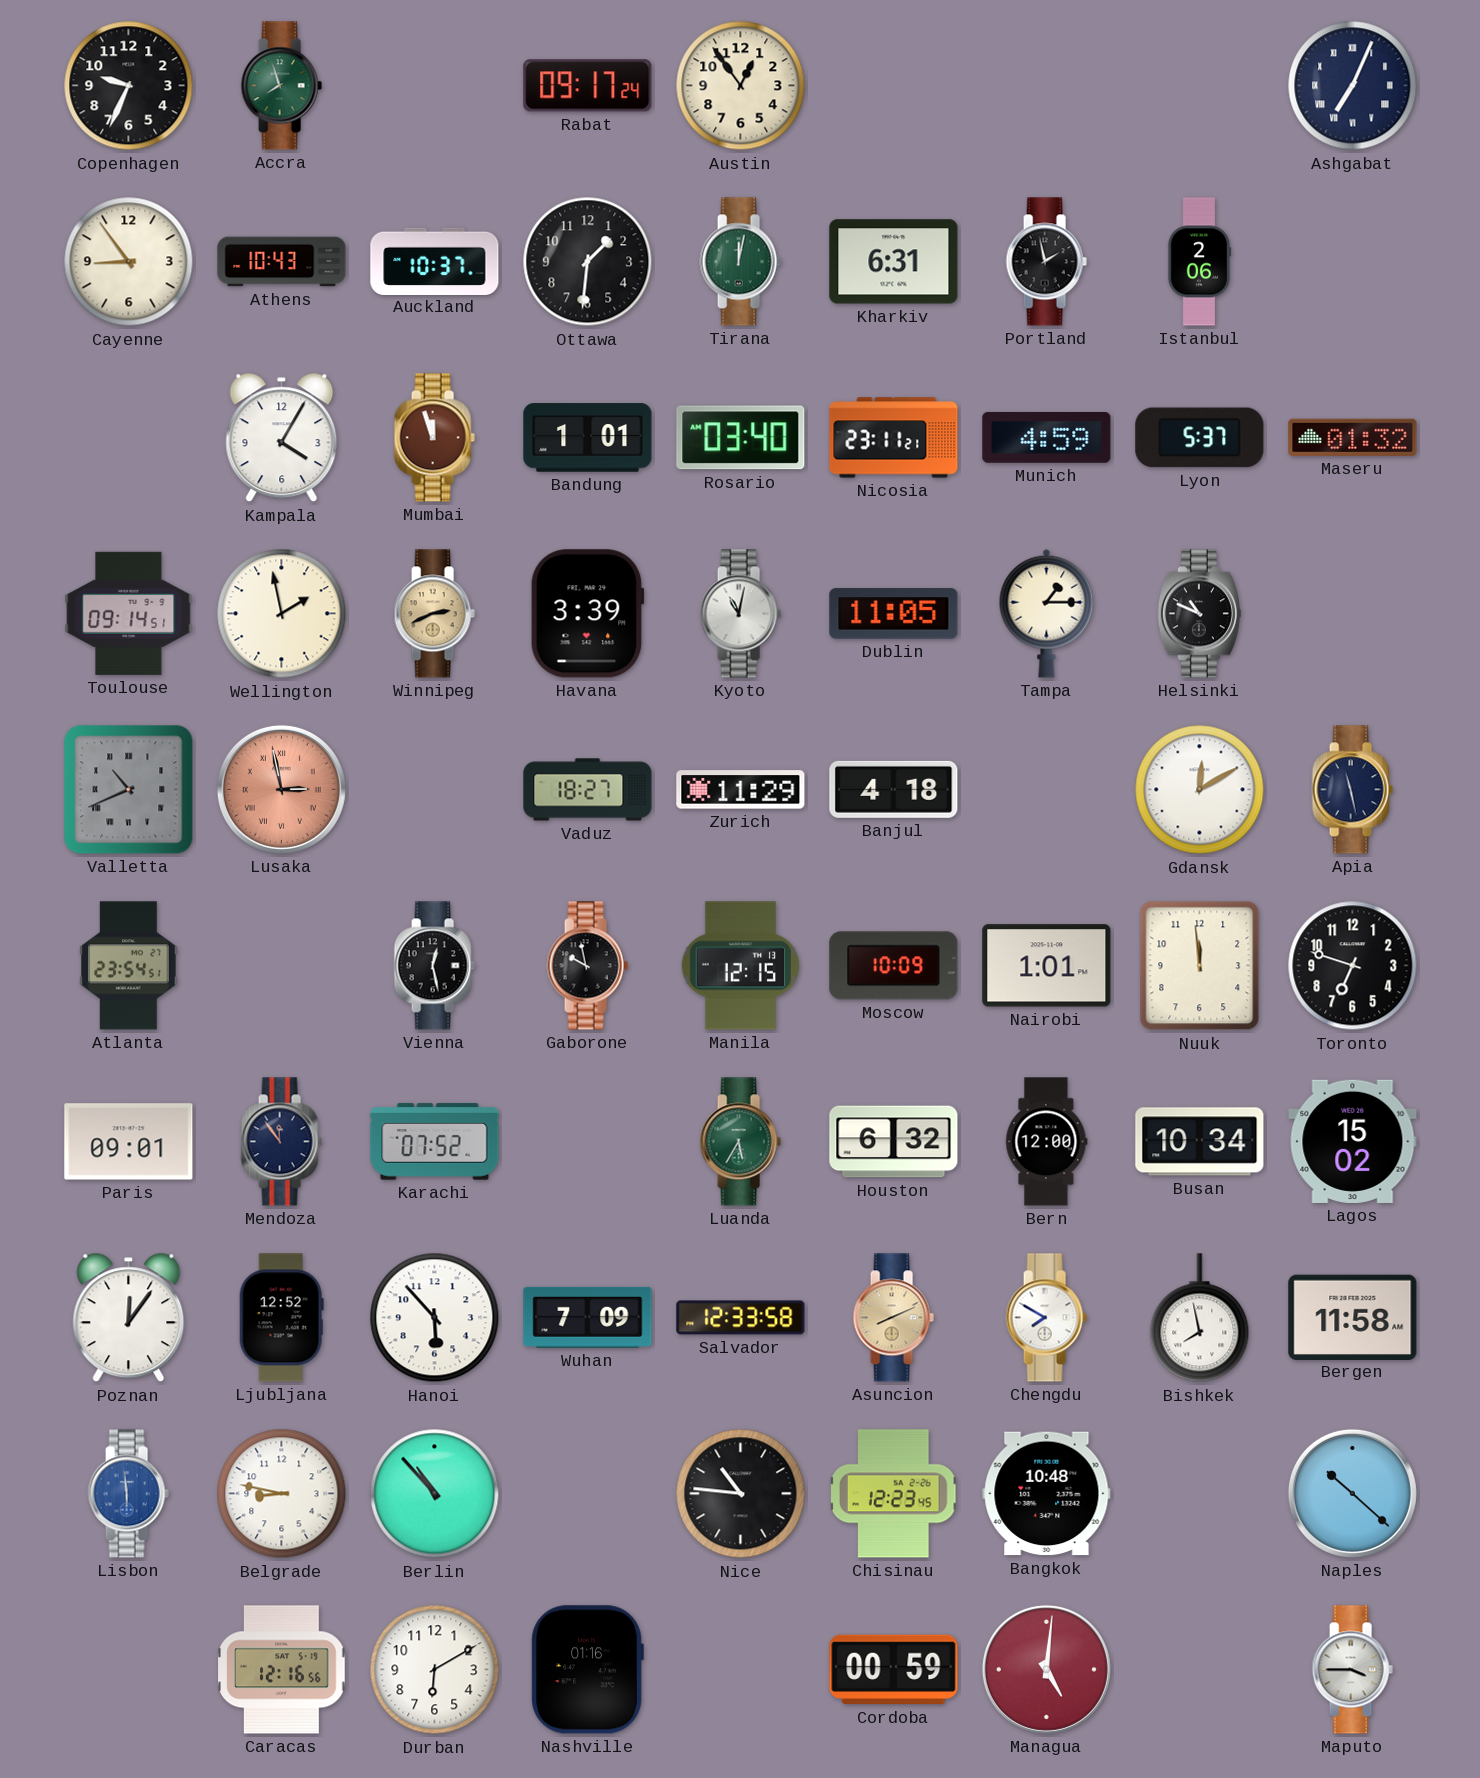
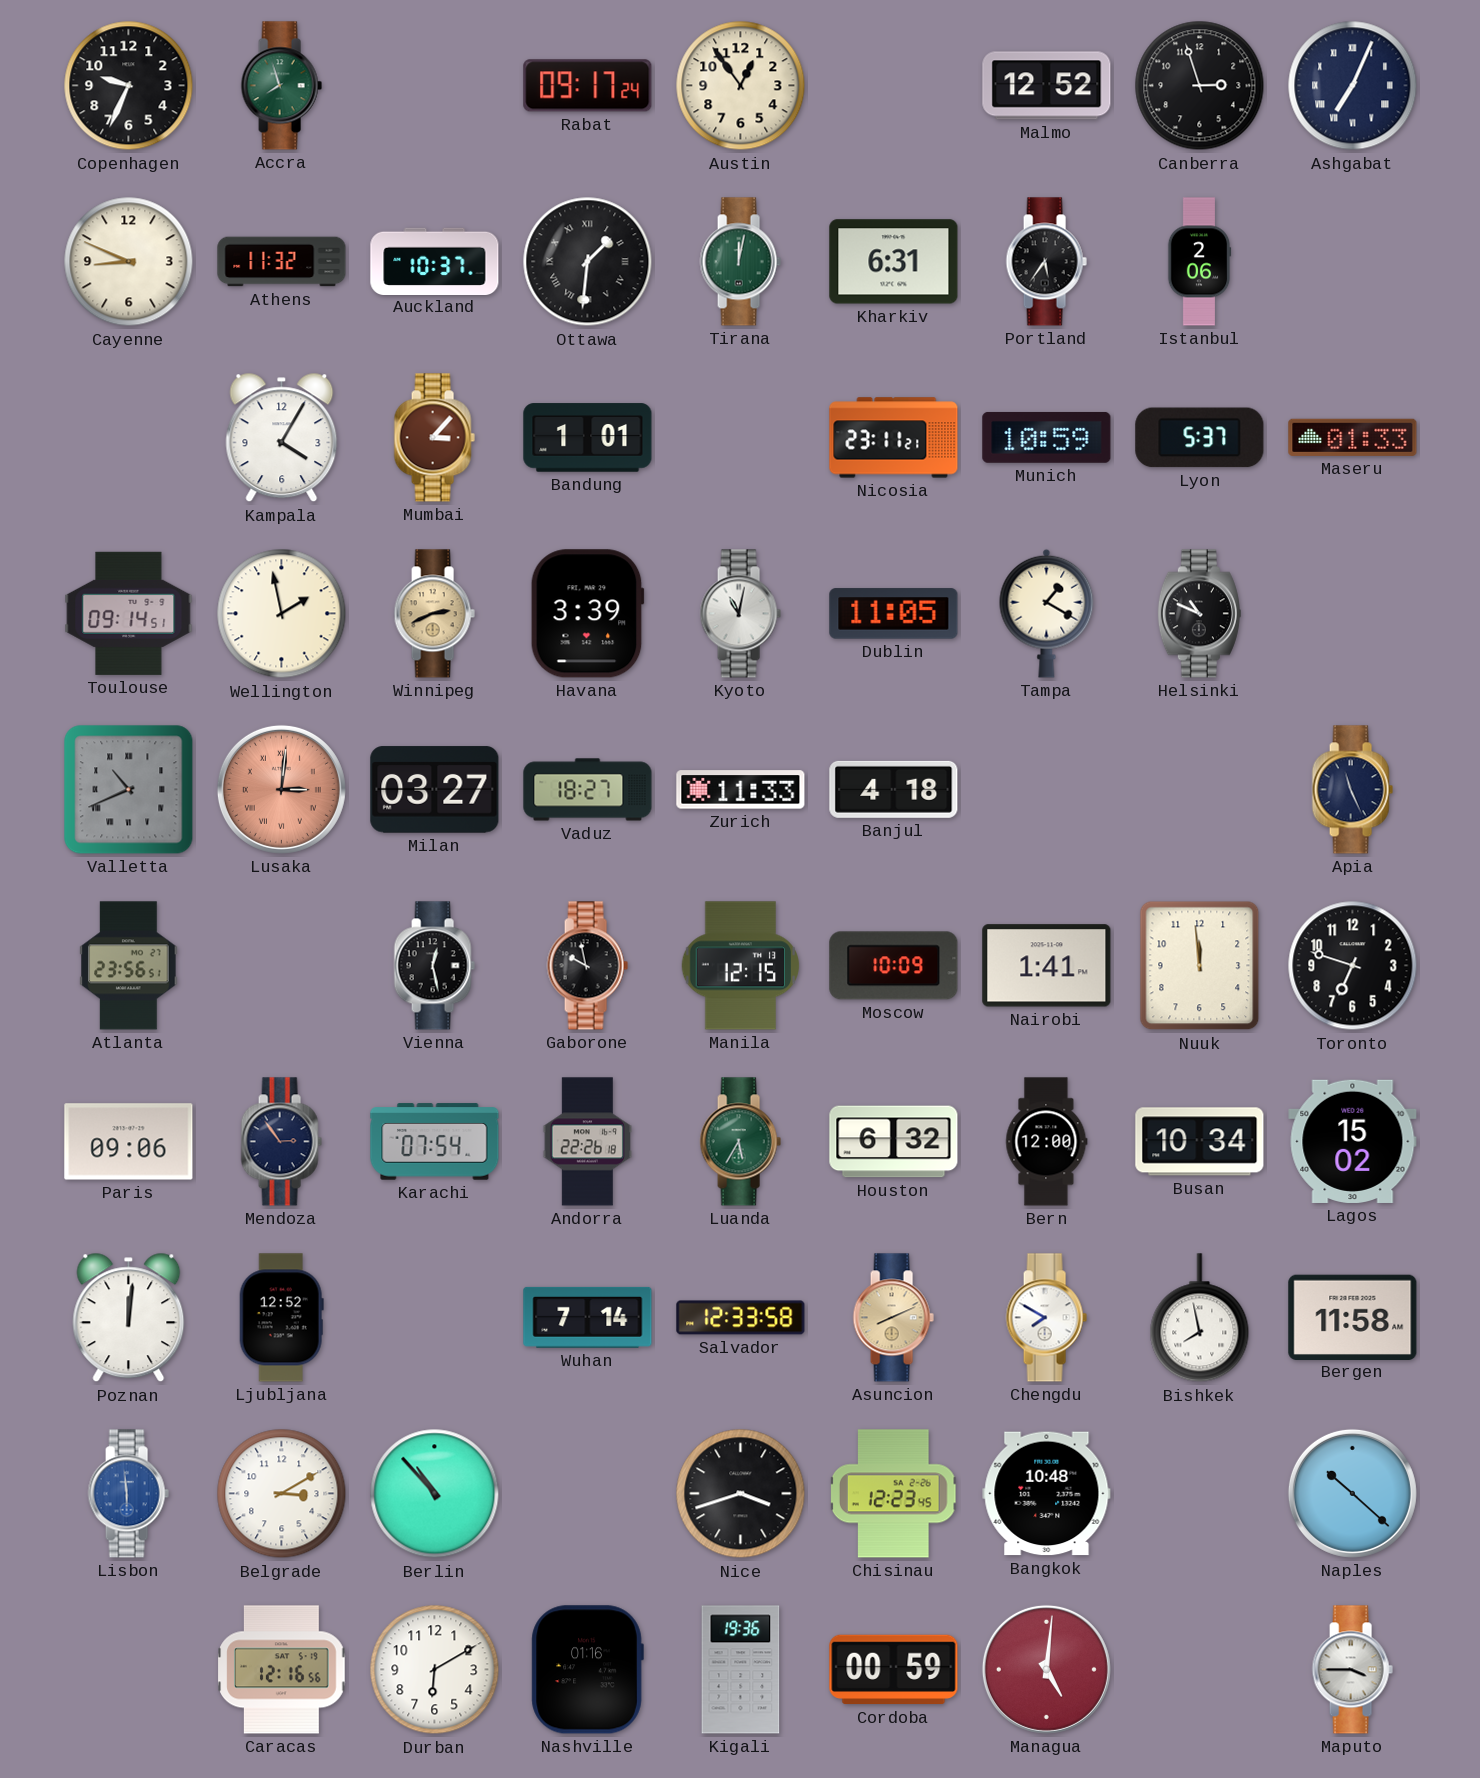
Malmo: none -> 12:52 (1047, 86)
Canberra: none -> 2:57 (1200, 86)
Cayenne: 8:54 -> 8:49 (129, 262)
Athens: 10:43 -> 11:32 (282, 262)
Ottawa numerals: Arabic -> Roman (588, 262)
Portland: 1:58 -> 5:36 (1046, 262)
Mumbai: 11:57 -> 3:07 (434, 438)
Rosario: 03:40 -> none (741, 438)
Munich: 4:59 -> 10:59 (1047, 437)
Maseru: 01:32 -> 01:33 (1353, 437)
Tampa: 1:15 -> 1:20 (1047, 613)
Lusaka: 2:58 -> 3:01 (281, 789)
Milan: none -> 03:27 (435, 790)
Zurich: 11:29 -> 11:33 (741, 790)
Gdansk: 12:10 -> none (1200, 790)
Apia: 11:28 -> 11:26 (1352, 790)
Atlanta: 23:54 -> 23:56 (129, 966)
Nairobi: 1:01 -> 1:41 (1047, 966)
Paris: 09:01 -> 09:06 (129, 1142)
Mendoza: 11:54 -> 2:54 (281, 1142)
Karachi: 07:52 -> 07:54 (435, 1142)
Andorra: none -> 22:26 (587, 1142)
Poznan: 12:06 -> 12:01 (129, 1318)
Hanoi: 5:53 -> none (435, 1318)
Wuhan: 7:09 -> 7:14 (588, 1317)
Belgrade: 8:47 -> 3:10 (282, 1494)
Nice: 10:46 -> 3:42 (741, 1494)
Kigali: none -> 19:36 (741, 1670)
